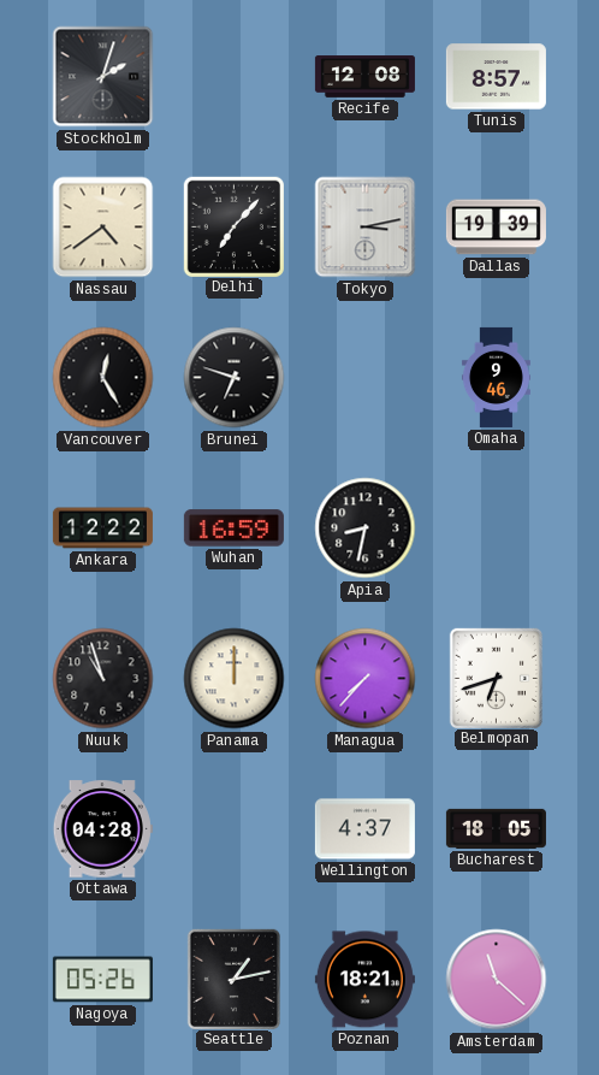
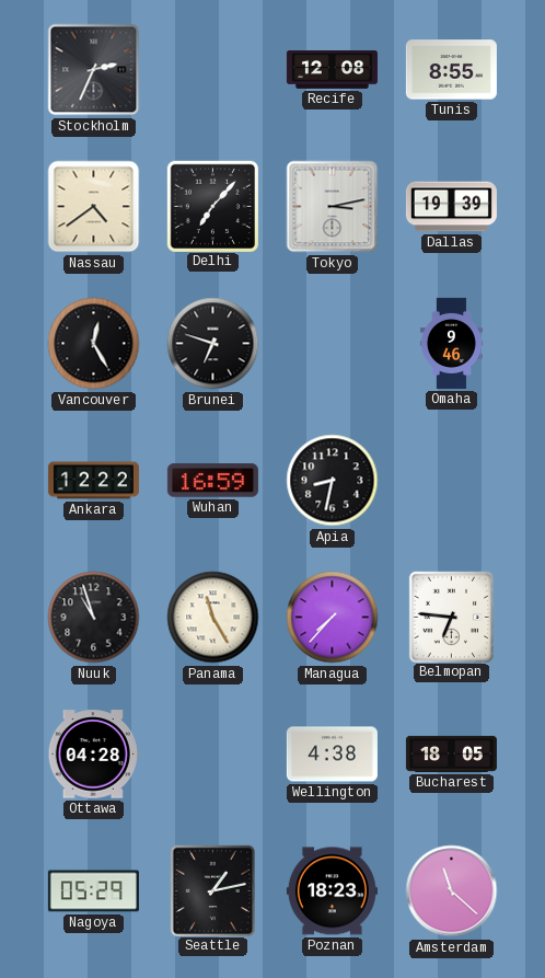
Stockholm: 2:03 -> 2:34 (94, 70)
Tunis: 8:57 -> 8:55 (451, 70)
Panama: 12:00 -> 11:25 (213, 618)
Belmopan: 6:42 -> 6:46 (451, 617)
Wellington: 4:37 -> 4:38 (332, 755)
Nagoya: 05:26 -> 05:29 (93, 891)
Poznan: 18:21 -> 18:23 (332, 891)
